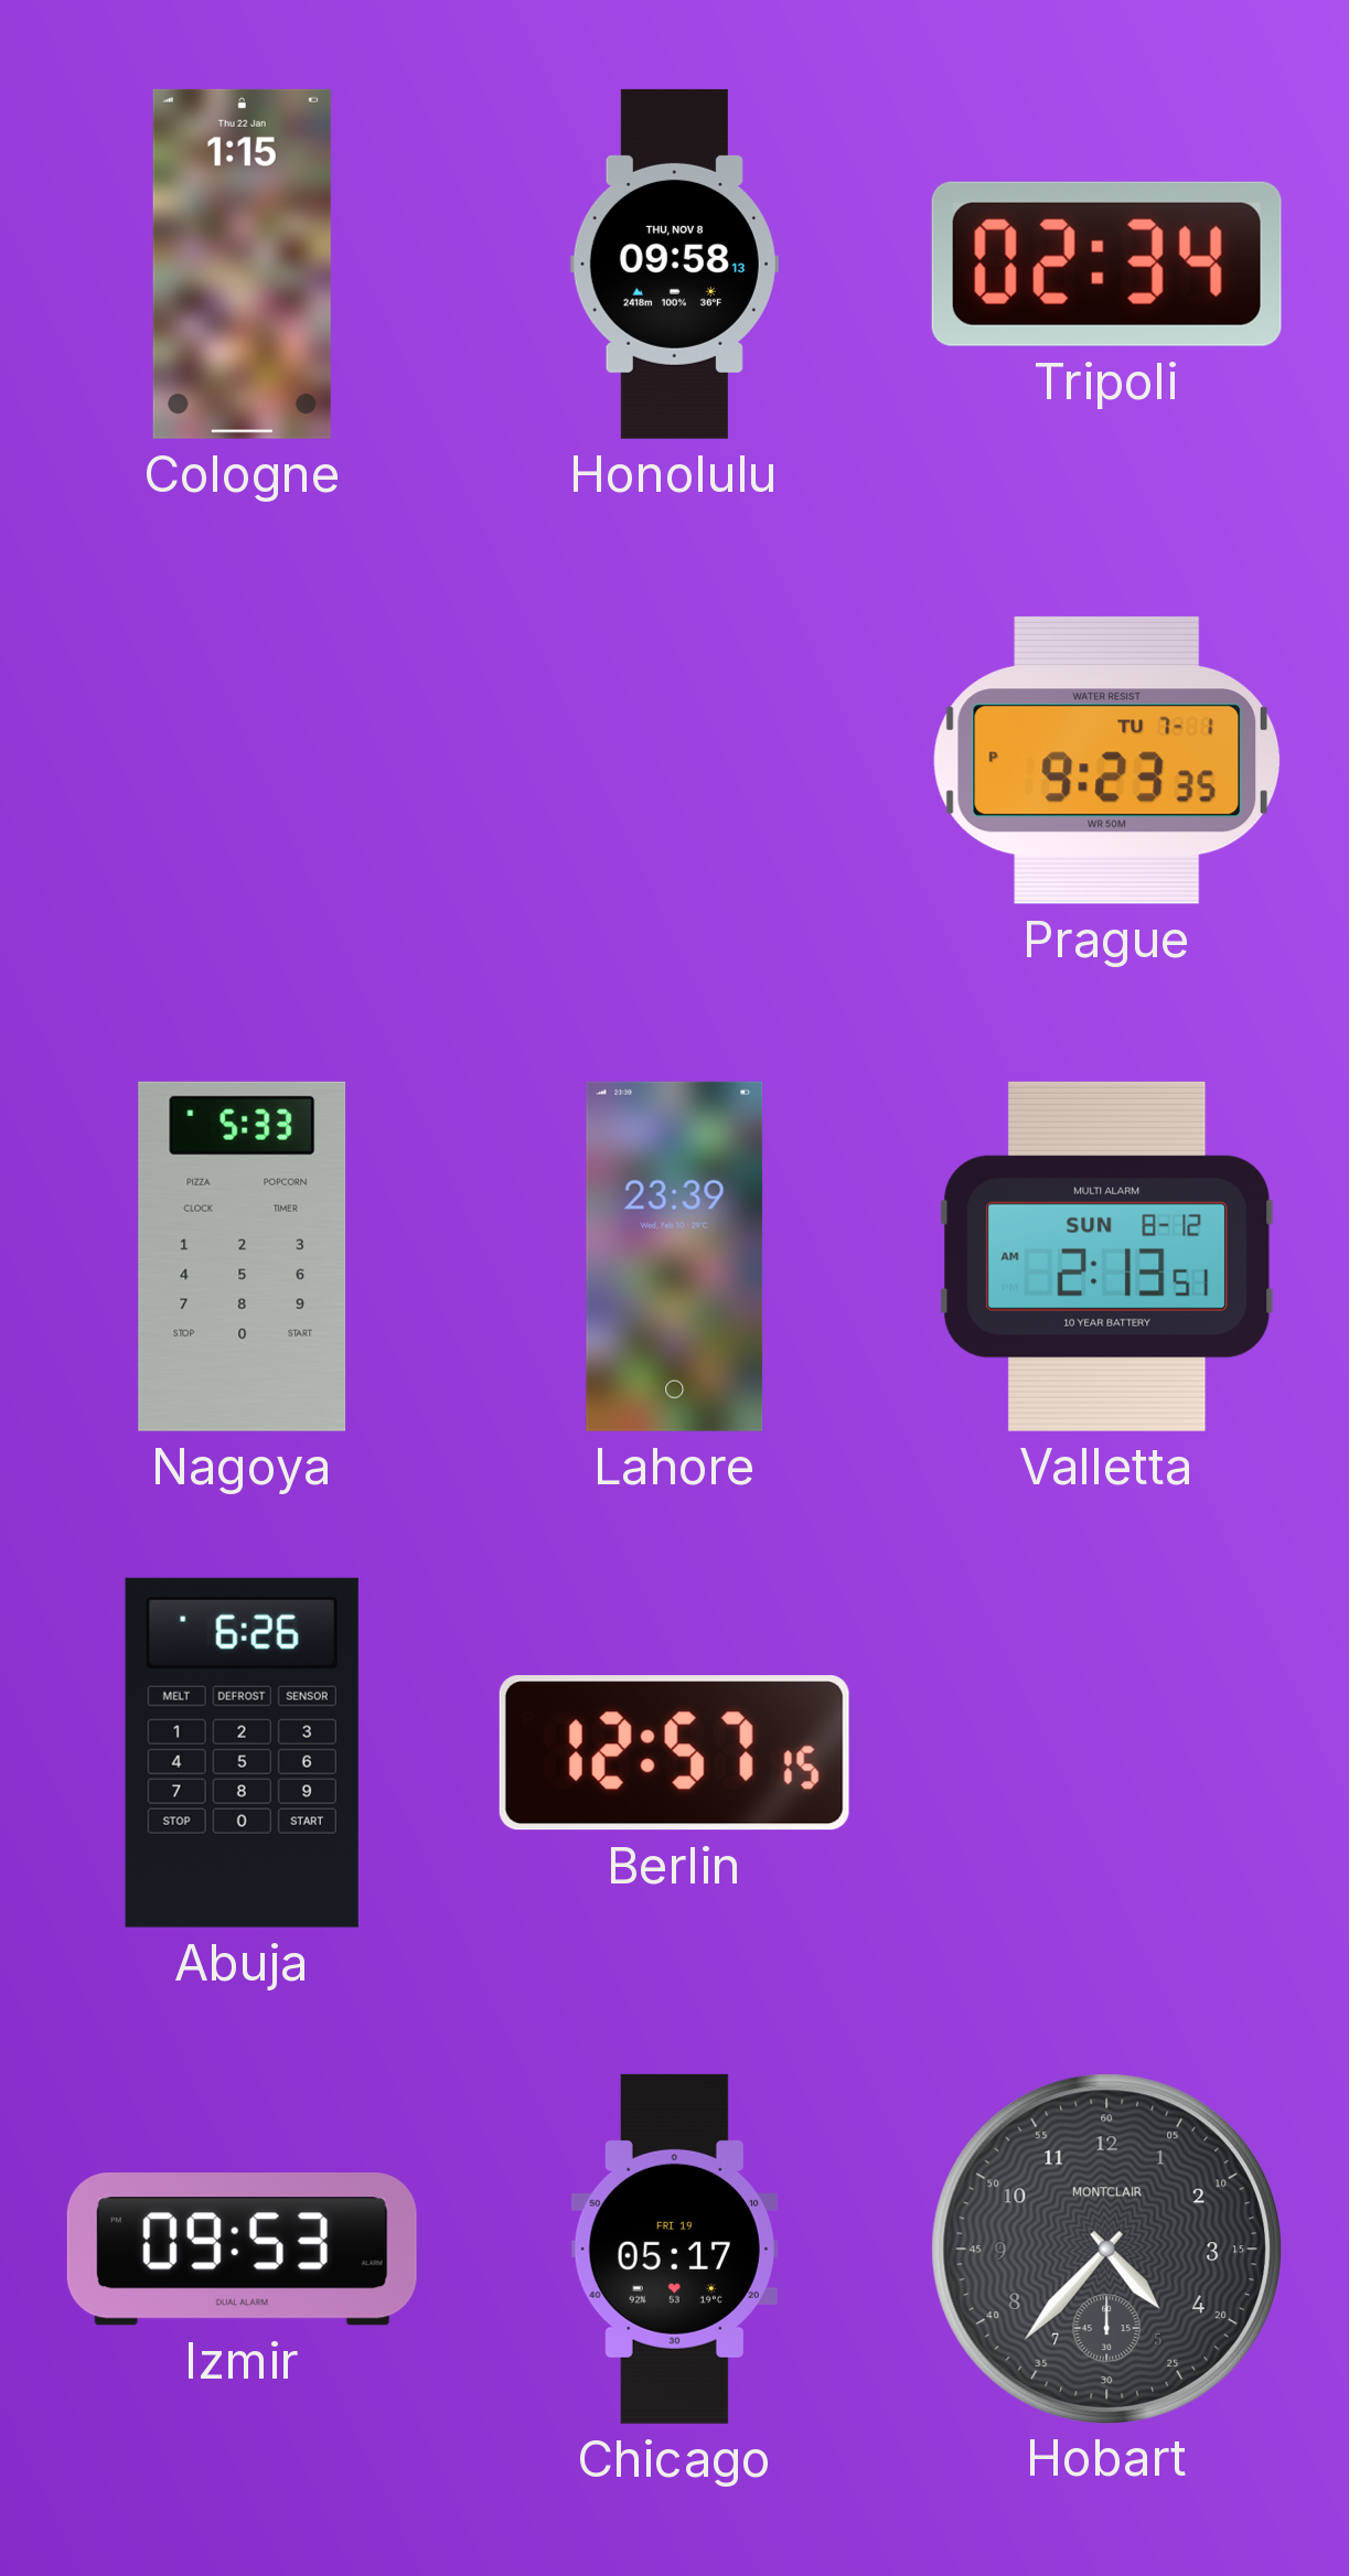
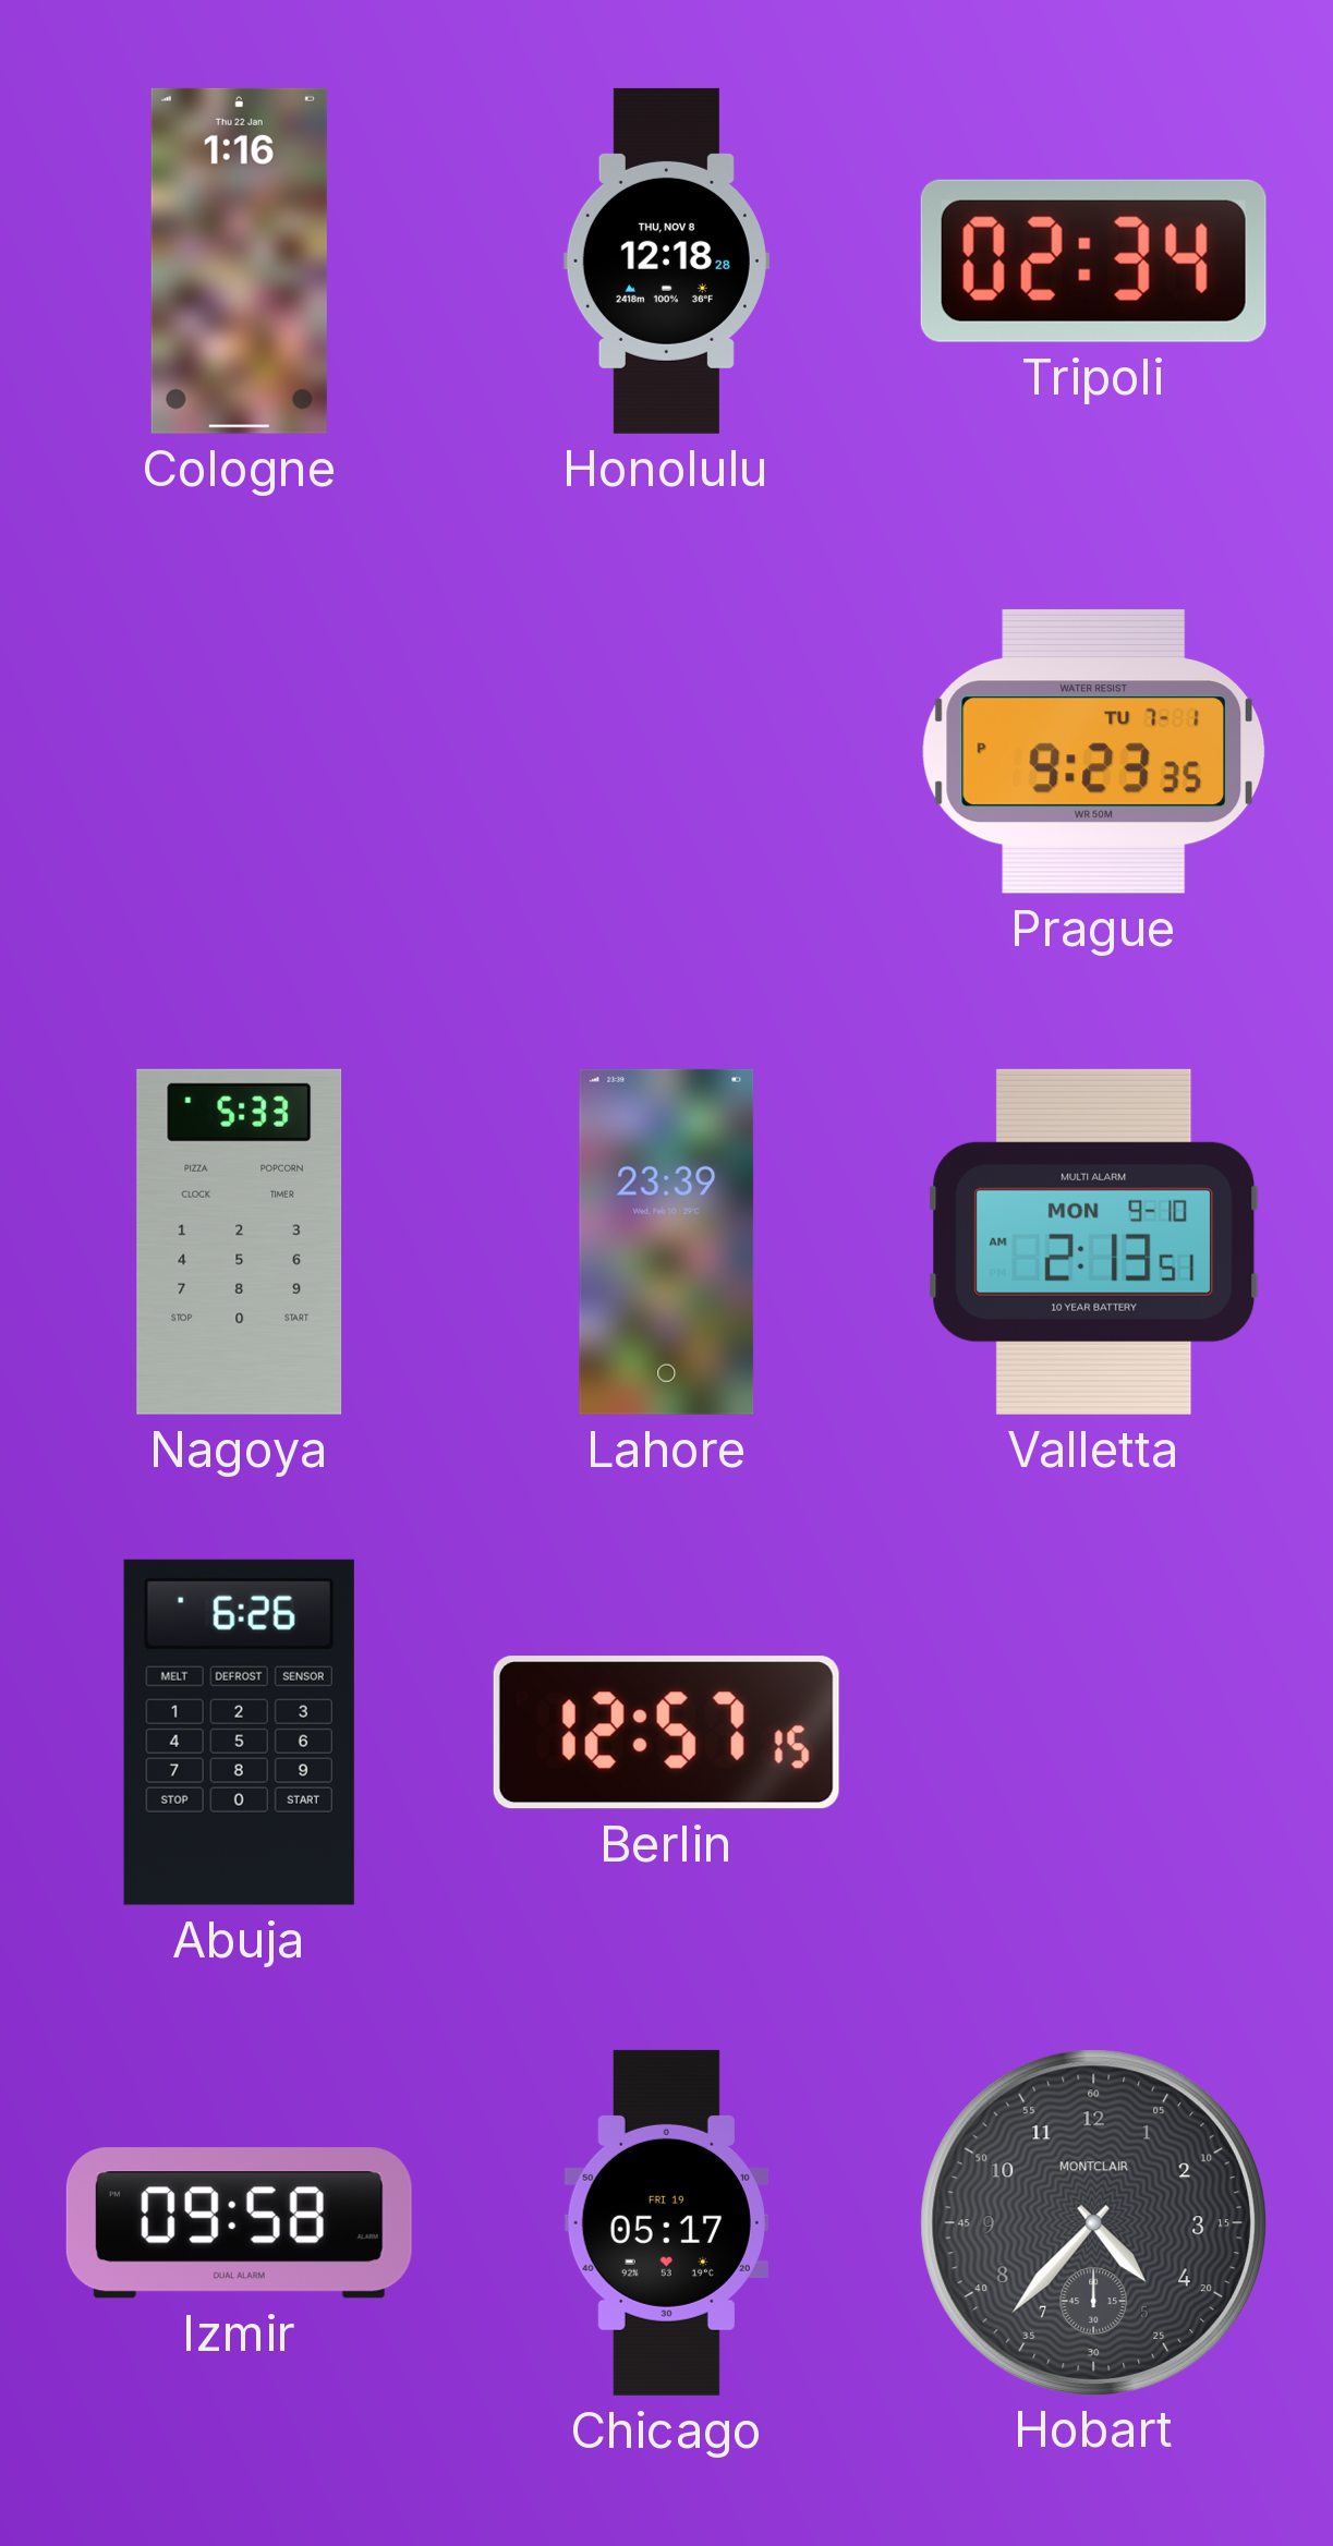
Cologne: 1:15 -> 1:16 (239, 260)
Honolulu: 09:58 -> 12:18 (666, 260)
Valletta date: SUN 8-12 -> MON 9-10 (1094, 1241)
Izmir: 09:53 -> 09:58 (239, 2223)
